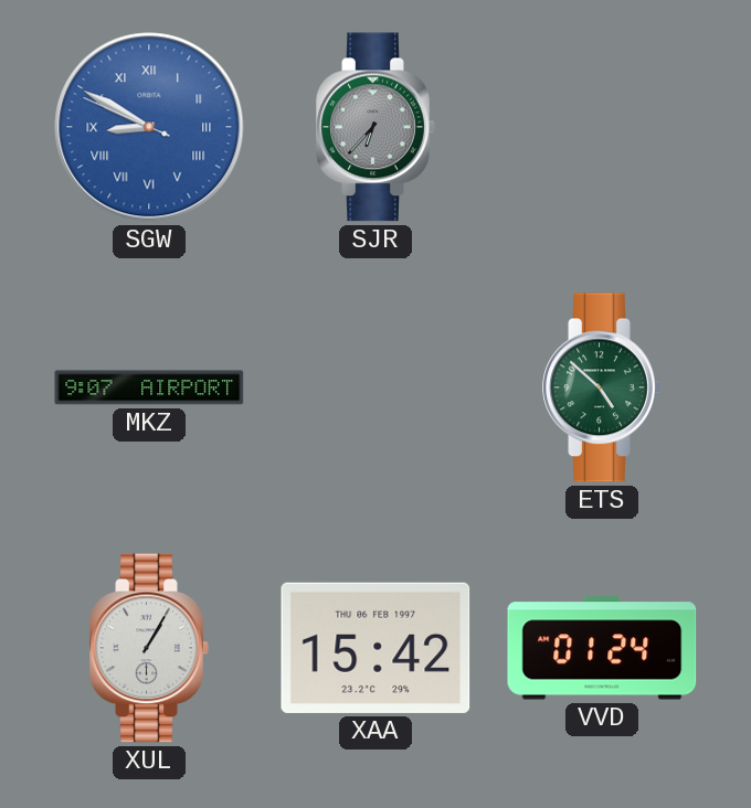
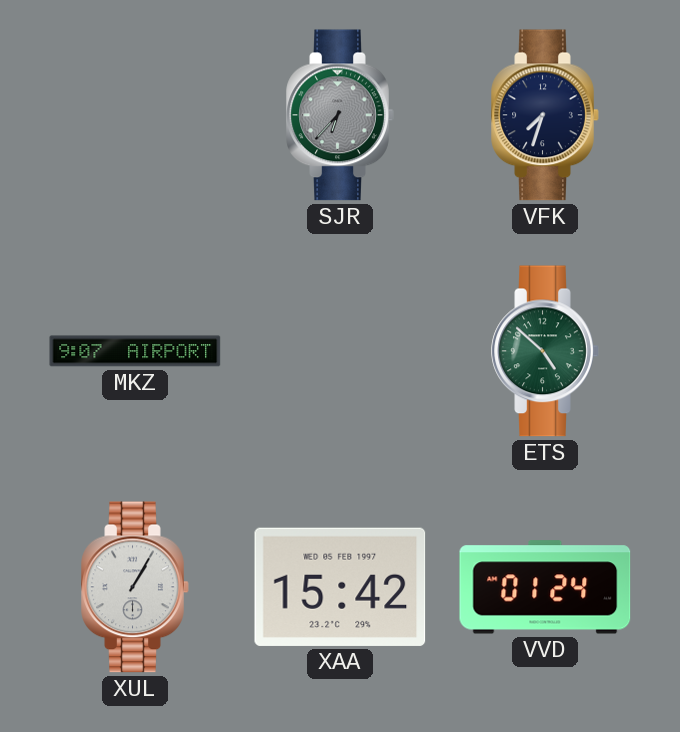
SGW: 8:49 -> none (149, 127)
VFK: none -> 7:33 (545, 115)
XAA date: THU 06 FEB 1997 -> WED 05 FEB 1997 (340, 587)
